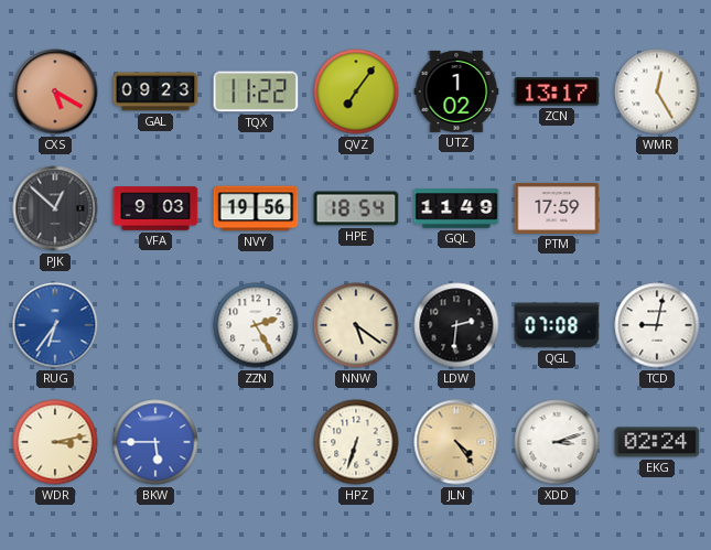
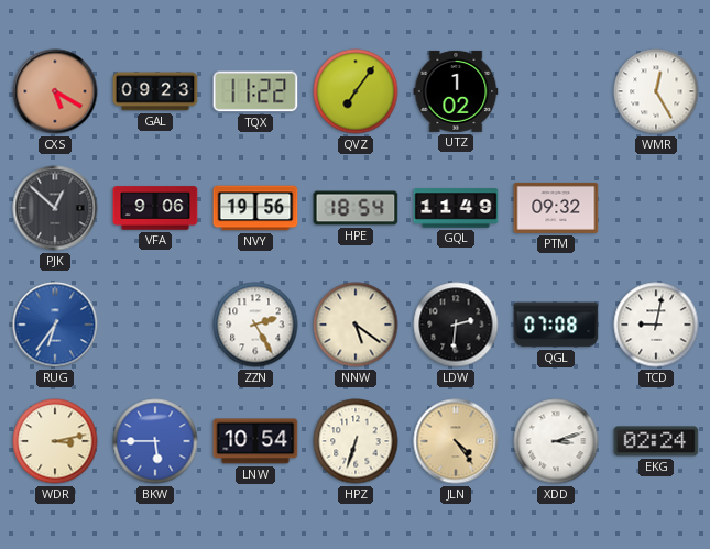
ZCN: 13:17 -> none (557, 91)
VFA: 9:03 -> 9:06 (155, 208)
PTM: 17:59 -> 09:32 (556, 208)
LNW: none -> 10:54 (255, 441)
